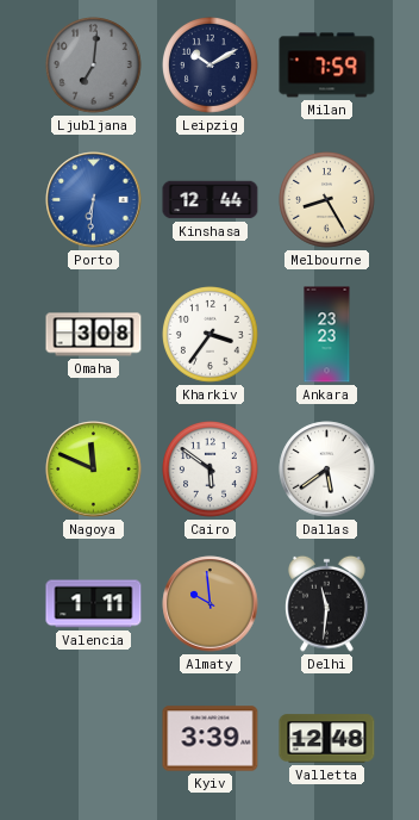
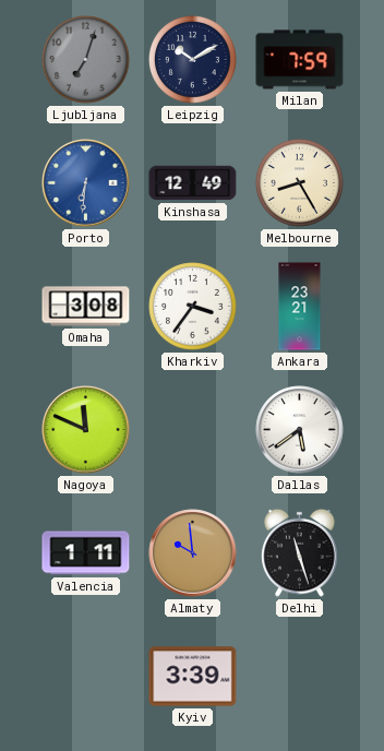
Ljubljana: 7:01 -> 7:03 (86, 60)
Kinshasa: 12:44 -> 12:49 (193, 183)
Ankara: 23:23 -> 23:21 (300, 307)
Cairo: 5:51 -> none (211, 470)
Delhi: 11:31 -> 11:27 (300, 552)
Valletta: 12:48 -> none (327, 739)
